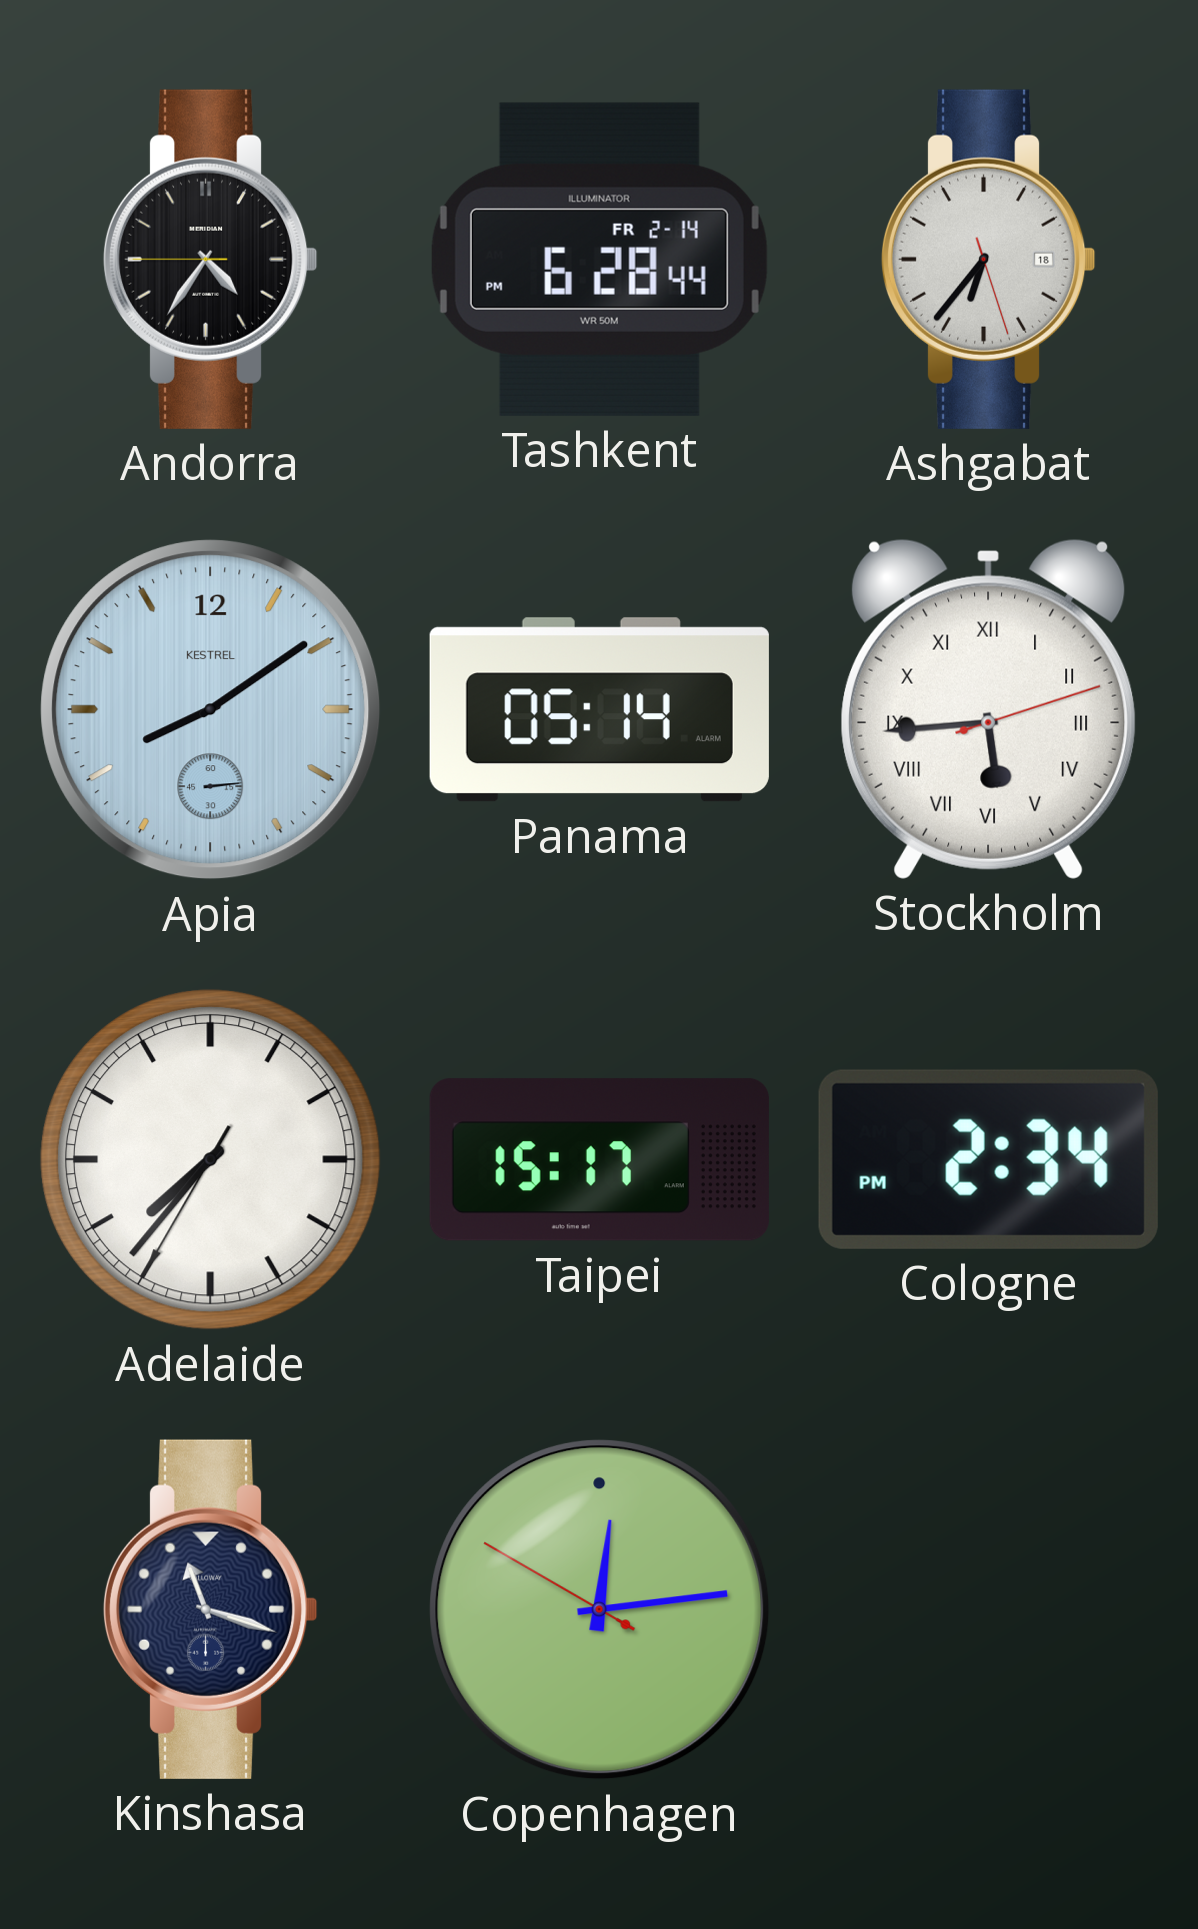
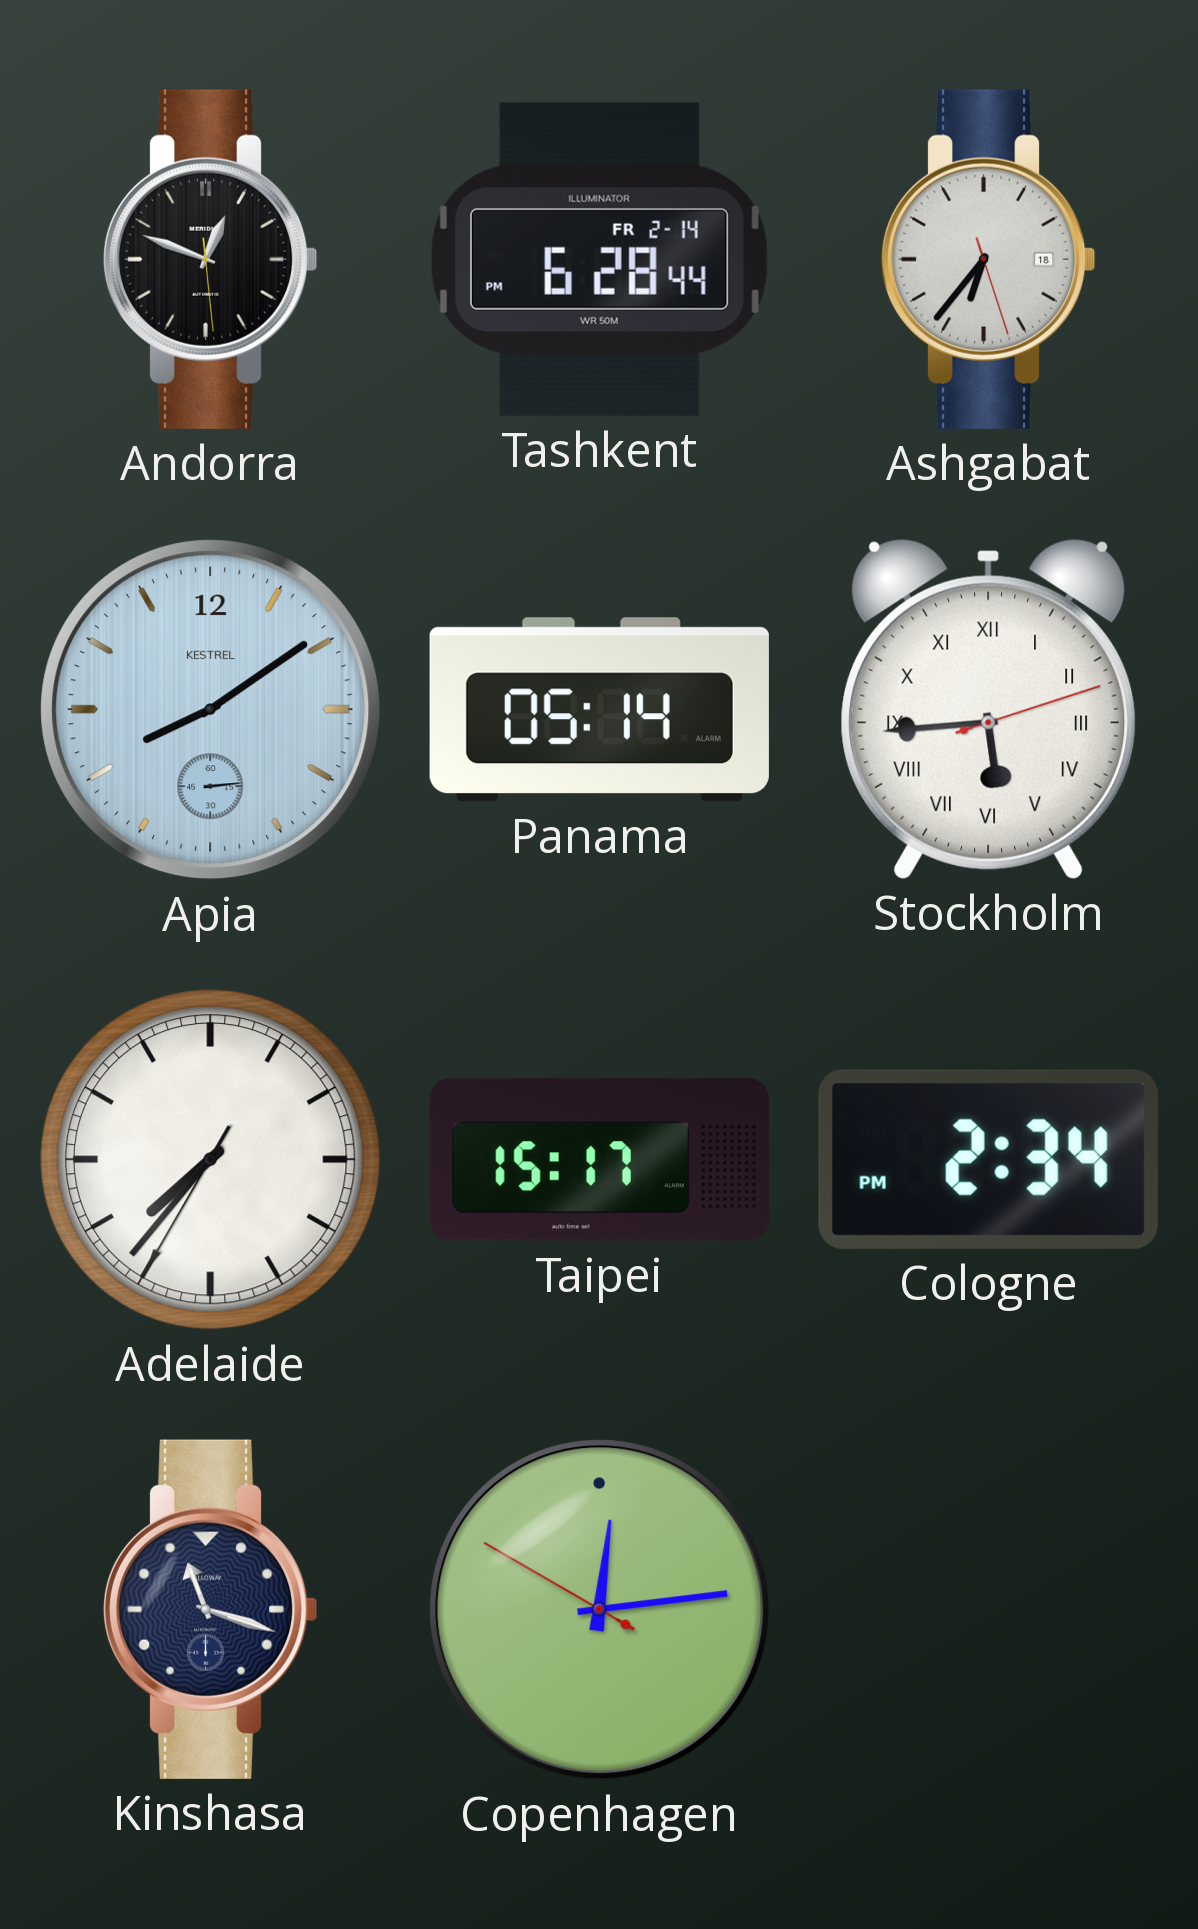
Andorra: 4:35 -> 12:48 (210, 259)
